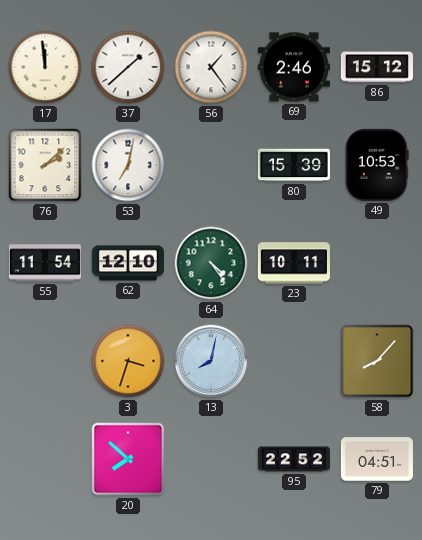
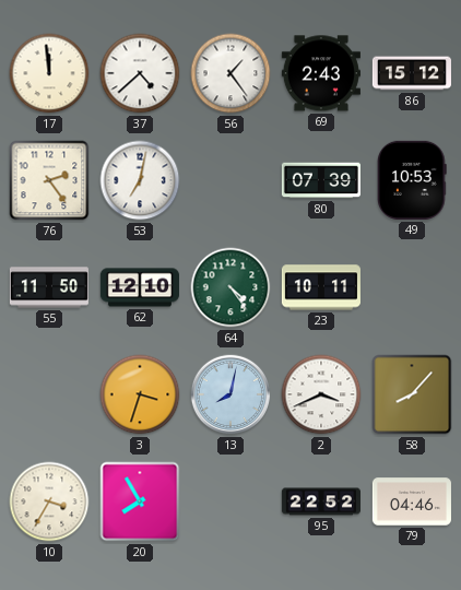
37: 1:38 -> 4:38 (140, 73)
69: 2:46 -> 2:43 (321, 73)
76: 2:08 -> 2:24 (49, 180)
80: 15:39 -> 07:39 (321, 180)
55: 11:54 -> 11:50 (49, 287)
2: none -> 3:41 (321, 394)
10: none -> 3:35 (49, 501)
20: 7:52 -> 7:55 (140, 501)
79: 04:51 -> 04:46 (412, 501)
